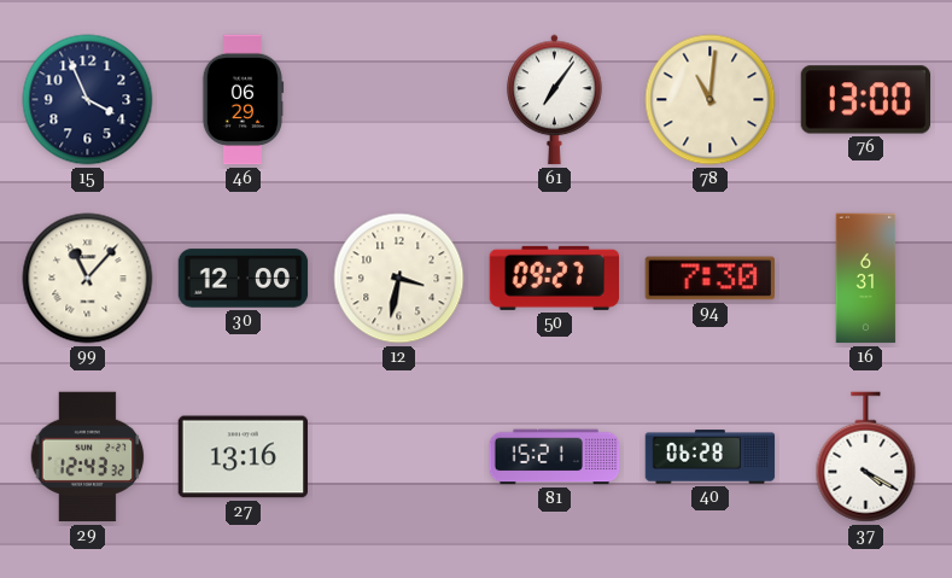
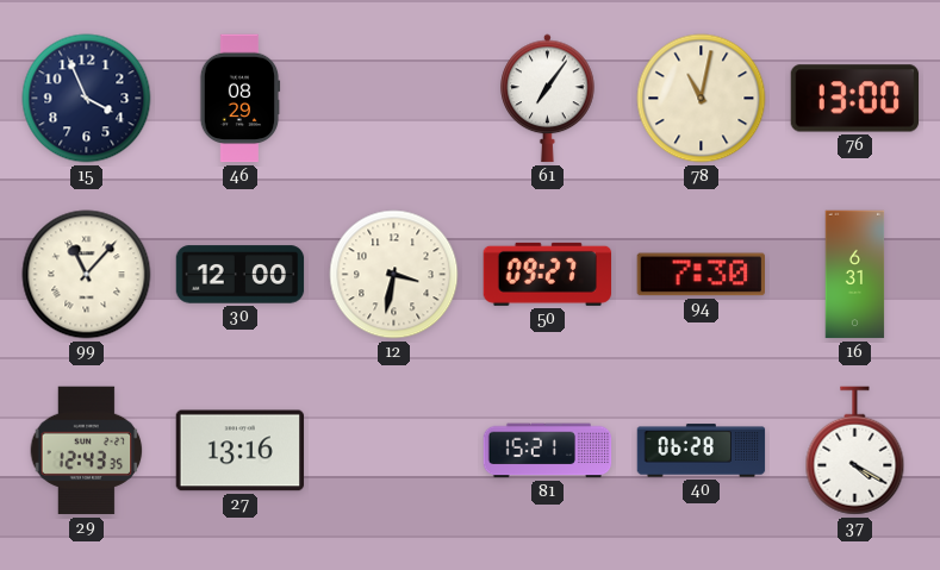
46: 06:29 -> 08:29 (239, 99)
78: 11:01 -> 11:02 (702, 99)
29: 12:43:32 -> 12:43:35 (87, 451)
